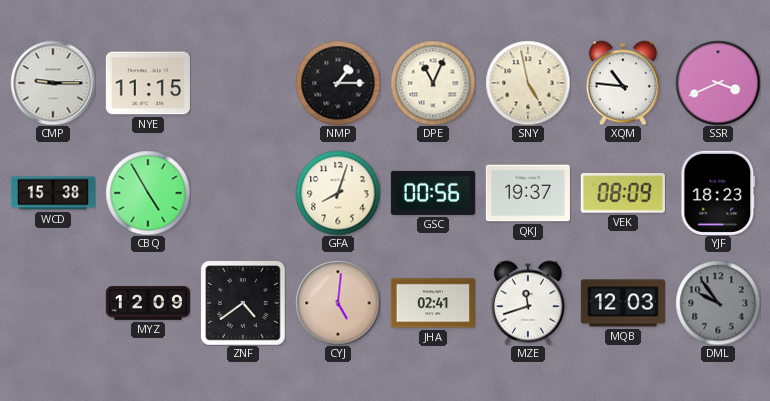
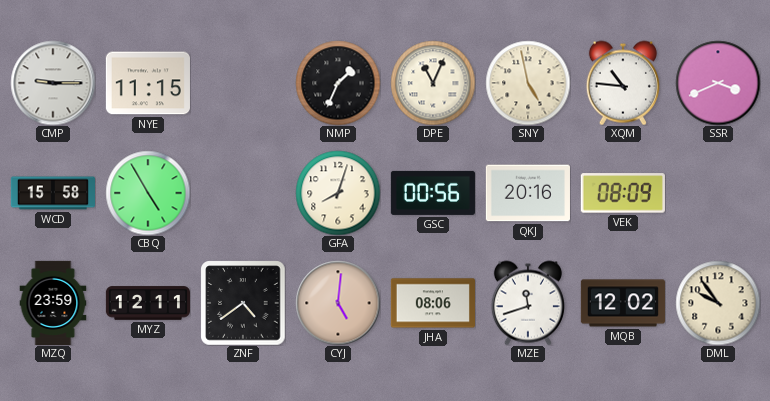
NMP: 1:15 -> 1:34 (338, 83)
WCD: 15:38 -> 15:58 (52, 193)
QKJ: 19:37 -> 20:16 (528, 193)
YJF: 18:23 -> none (718, 193)
MZQ: none -> 23:59 (53, 302)
MYZ: 12:09 -> 12:11 (147, 303)
JHA: 02:41 -> 08:06 (433, 303)
MQB: 12:03 -> 12:02 (623, 303)
DML dial: grey -> cream (718, 303)
